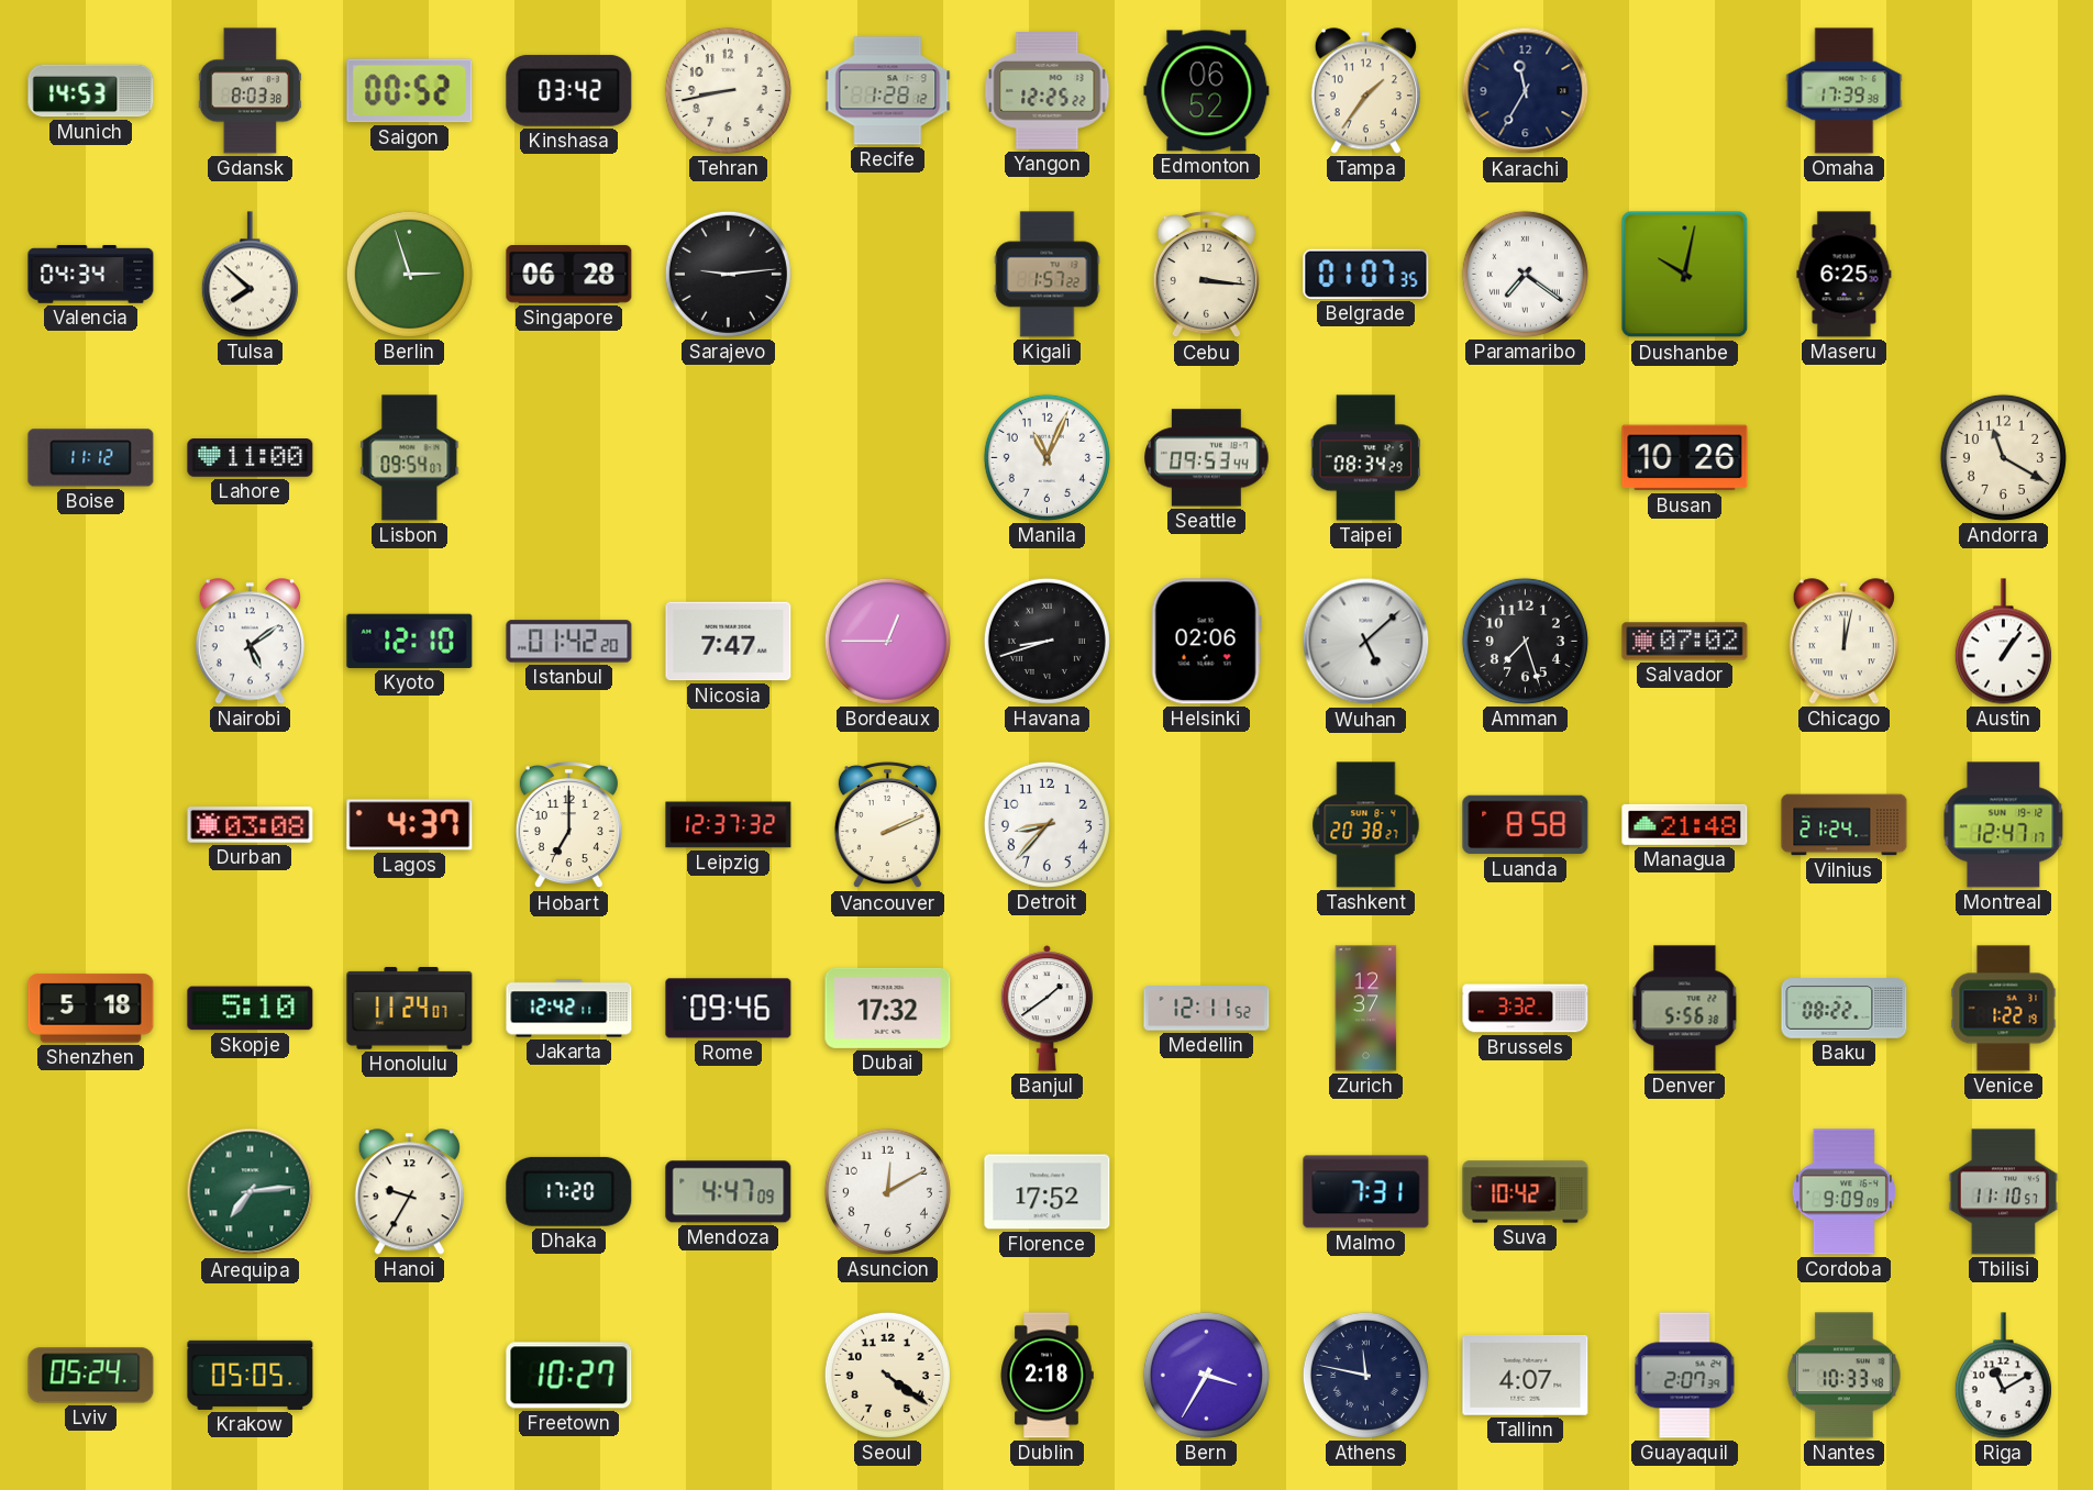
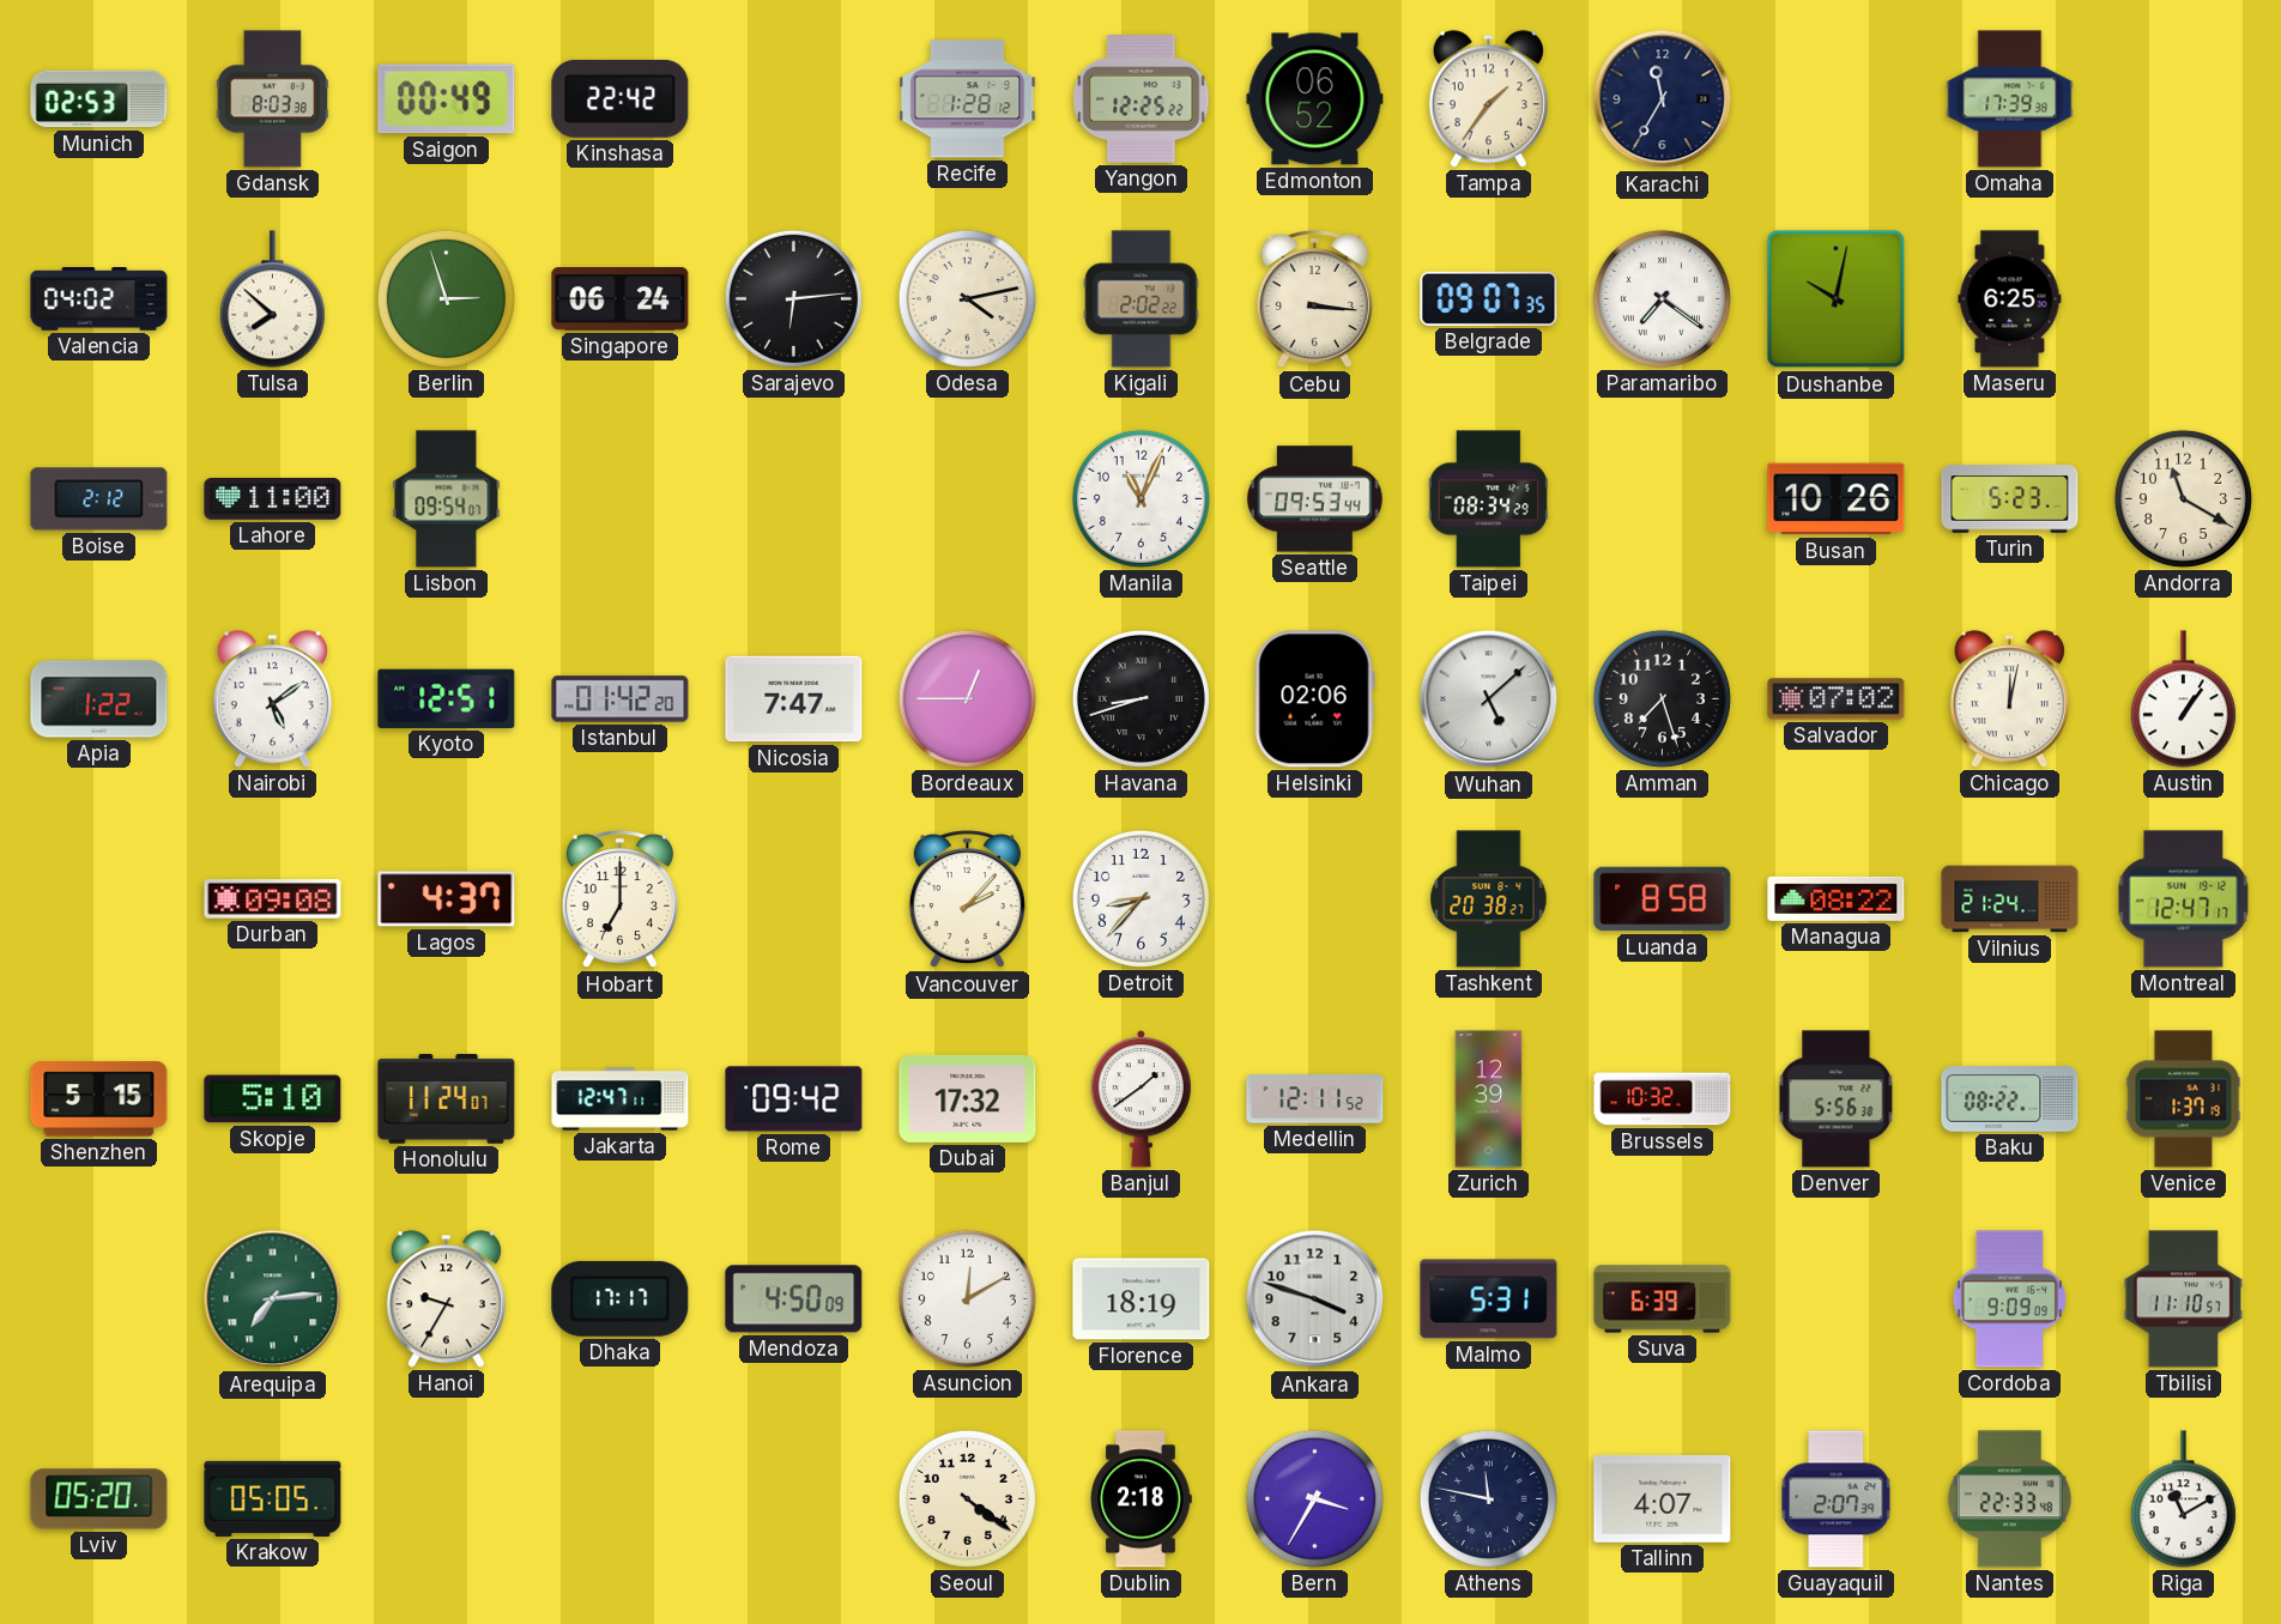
Munich: 14:53 -> 02:53 (99, 99)
Saigon: 00:52 -> 00:49 (447, 99)
Kinshasa: 03:42 -> 22:42 (621, 98)
Tehran: 8:43 -> none (728, 90)
Valencia: 04:34 -> 04:02 (99, 299)
Singapore: 06:28 -> 06:24 (621, 299)
Sarajevo: 9:14 -> 6:14 (793, 298)
Odesa: none -> 4:13 (967, 298)
Kigali: 1:57 -> 2:02 (1142, 299)
Belgrade: 01:07 -> 09:07 (1489, 298)
Boise: 11:12 -> 2:12 (99, 499)
Turin: none -> 5:23 (2010, 499)
Apia: none -> 1:22 (99, 699)
Kyoto: 12:10 -> 12:51 (447, 698)
Durban: 03:08 -> 09:08 (273, 899)
Leipzig: 12:37 -> none (729, 825)
Vancouver: 2:11 -> 2:07 (967, 899)
Managua: 21:48 -> 08:22 (1837, 898)
Shenzhen: 5:18 -> 5:15 (99, 1099)
Jakarta: 12:42 -> 12:47 (621, 1099)
Rome: 09:46 -> 09:42 (794, 1099)
Zurich: 12:37 -> 12:39 (1489, 1099)
Brussels: 3:32 -> 10:32 (1663, 1099)
Venice: 1:22 -> 1:37 (2184, 1099)
Dhaka: 17:20 -> 17:17 (621, 1298)
Mendoza: 4:47 -> 4:50 (794, 1299)
Florence: 17:52 -> 18:19 (1142, 1299)
Ankara: none -> 3:48 (1315, 1299)
Malmo: 7:31 -> 5:31 (1489, 1299)
Suva: 10:42 -> 6:39 (1663, 1299)
Lviv: 05:24 -> 05:20 (99, 1499)
Freetown: 10:27 -> none (569, 1376)
Nantes: 10:33 -> 22:33 (2010, 1499)
